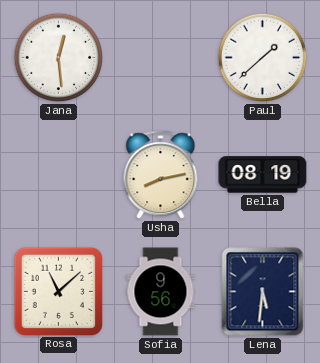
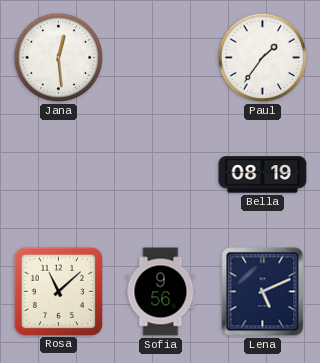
Paul: 1:38 -> 1:36 (263, 58)
Usha: 8:13 -> none (161, 175)
Lena: 5:31 -> 5:11 (263, 292)
